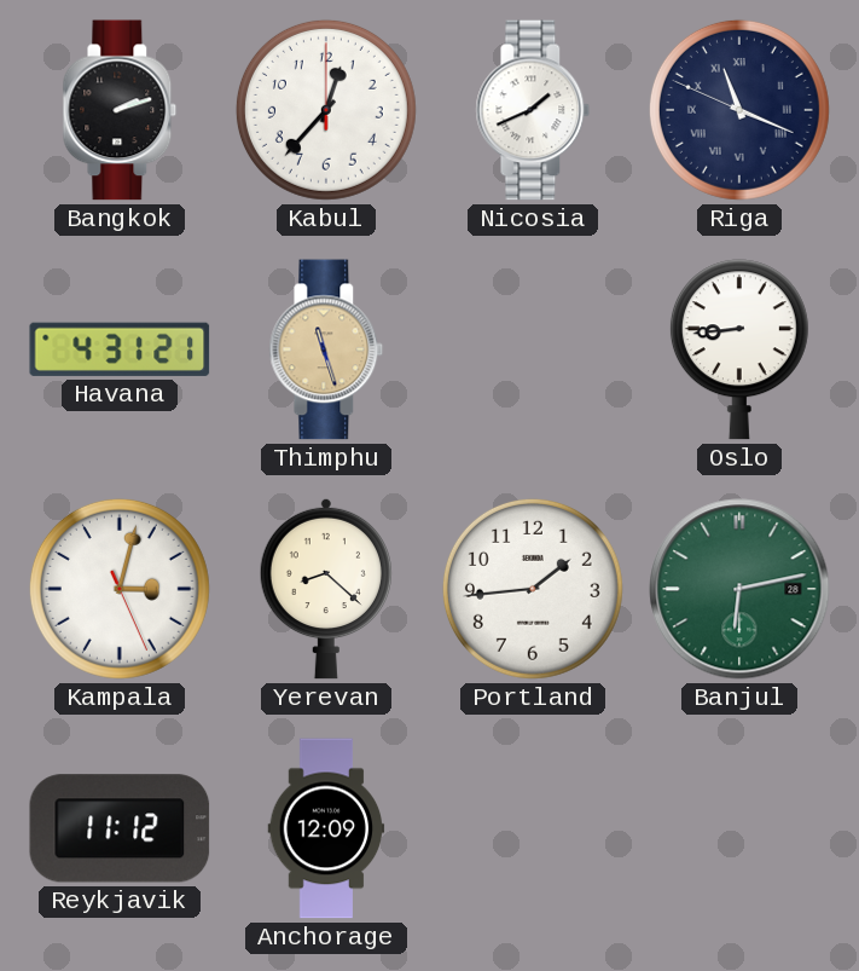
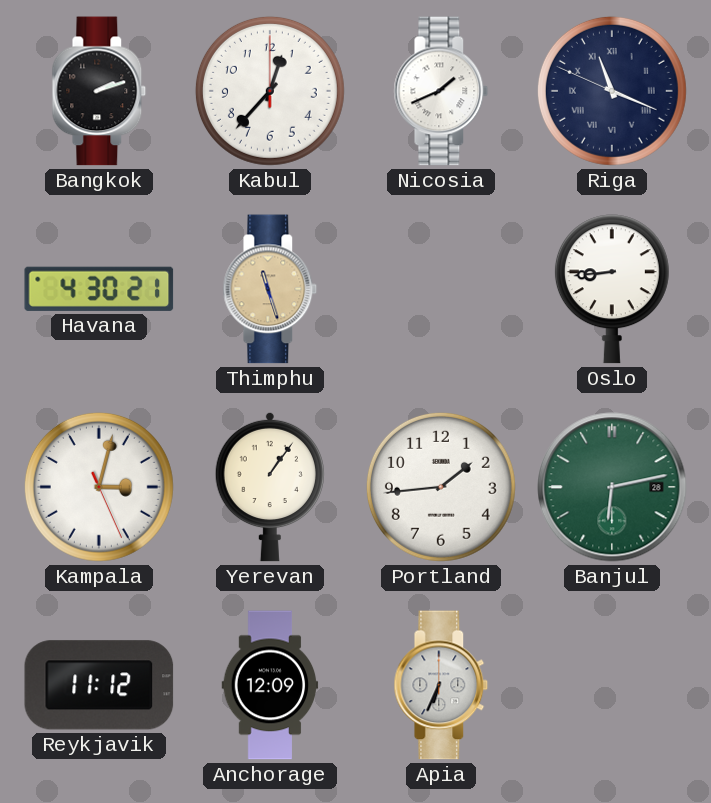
Havana: 4:31 -> 4:30 (99, 289)
Yerevan: 8:22 -> 1:06 (270, 487)
Apia: none -> 6:34 (441, 685)
